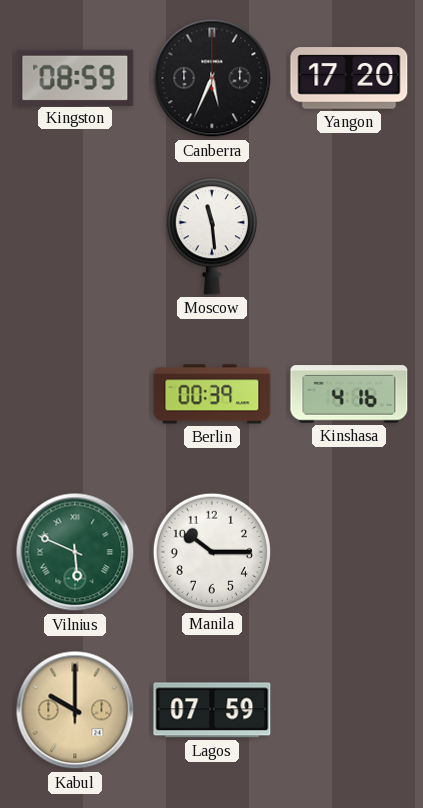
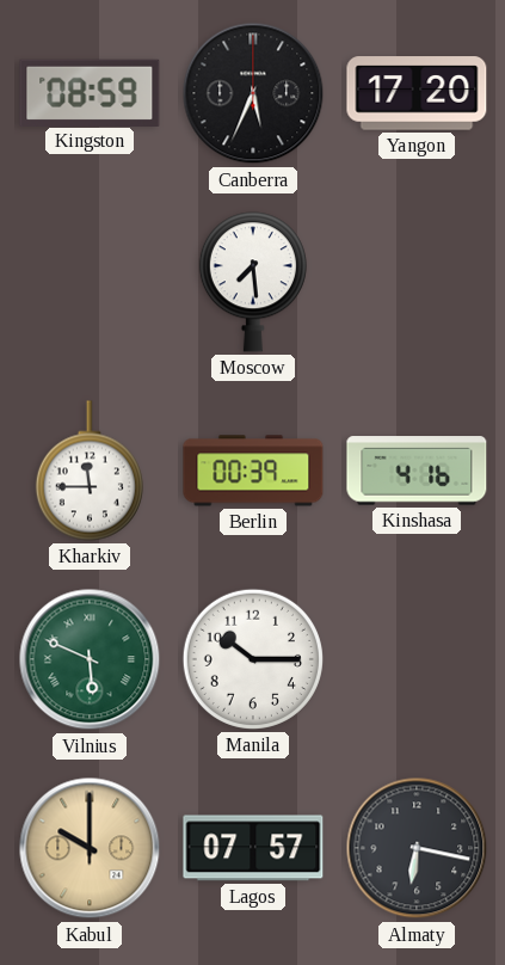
Moscow: 11:29 -> 7:29 (253, 282)
Kharkiv: none -> 11:45 (90, 471)
Lagos: 07:59 -> 07:57 (253, 848)
Almaty: none -> 6:17 (417, 848)
